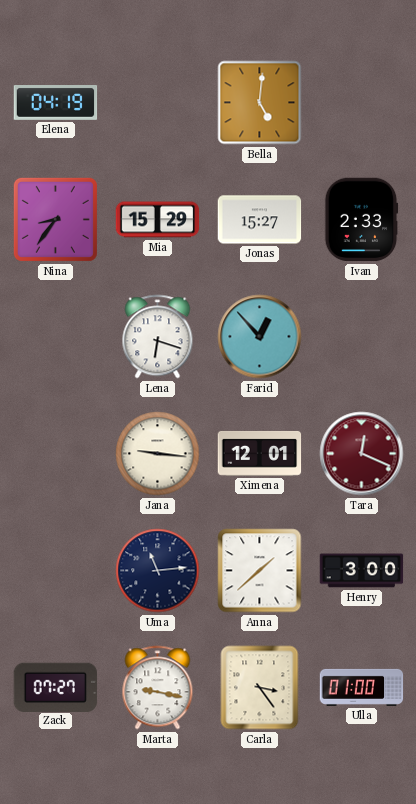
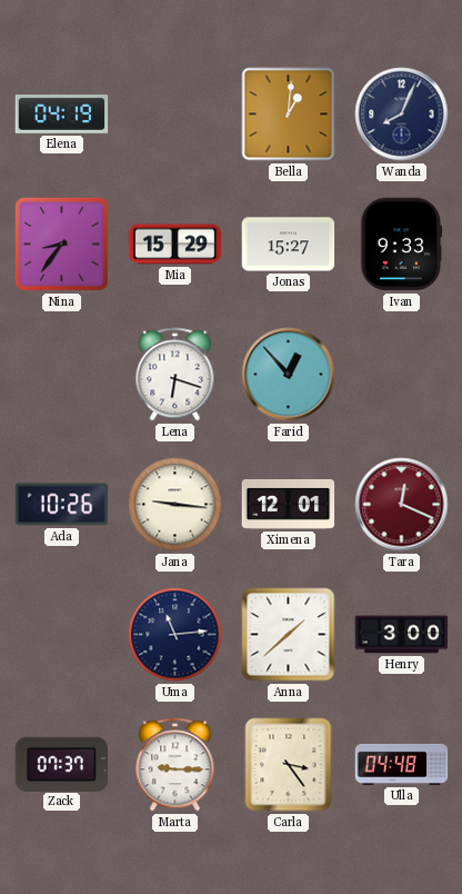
Bella: 5:01 -> 1:01 (289, 115)
Wanda: none -> 8:04 (402, 115)
Ivan: 2:33 -> 9:33 (401, 245)
Ada: none -> 10:26 (62, 505)
Zack: 07:27 -> 07:37 (62, 764)
Marta: 9:17 -> 9:15 (175, 765)
Ulla: 01:00 -> 04:48 (402, 764)
